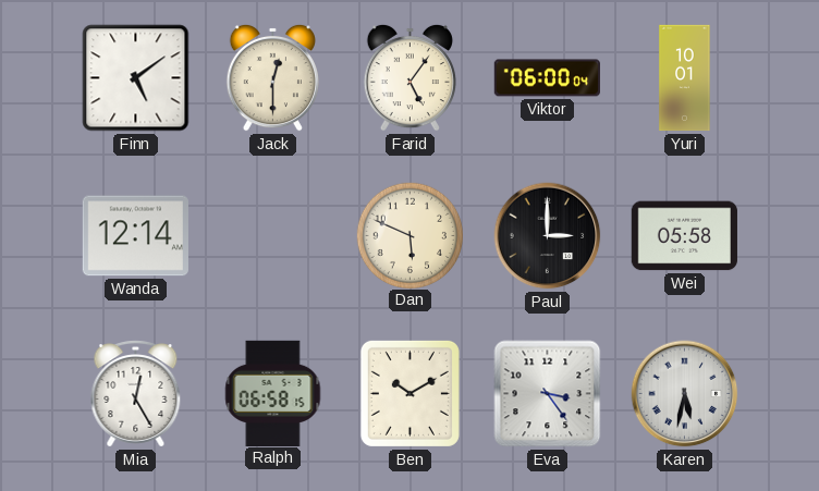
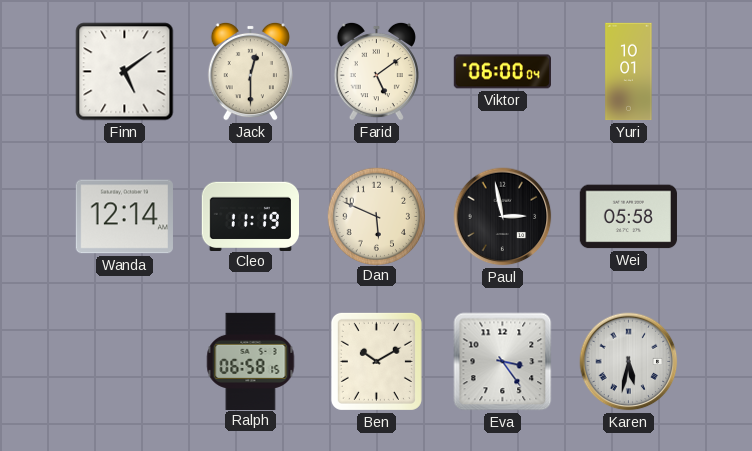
Farid: 5:06 -> 5:09 (376, 71)
Cleo: none -> 11:19 (250, 216)
Paul: 3:00 -> 2:58 (503, 217)
Mia: 12:25 -> none (136, 394)
